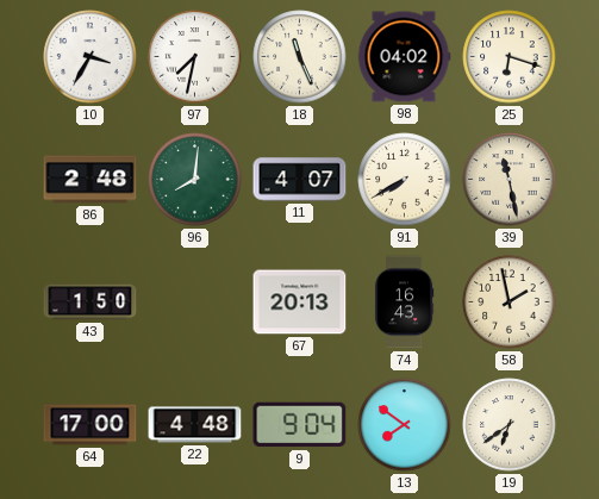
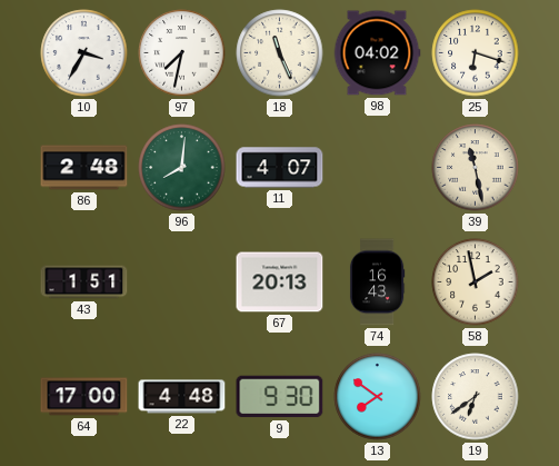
91: 7:40 -> none (405, 180)
43: 1:50 -> 1:51 (84, 282)
9: 9:04 -> 9:30 (280, 397)
